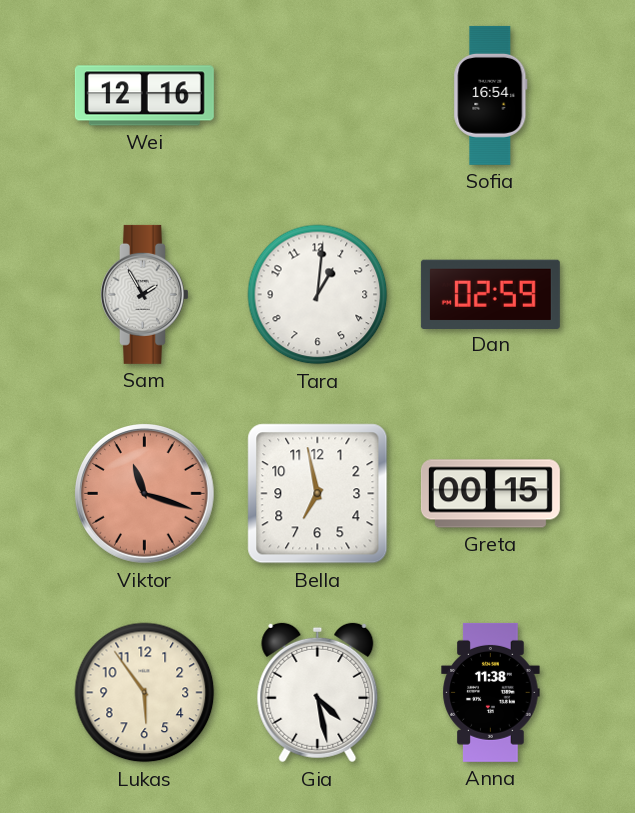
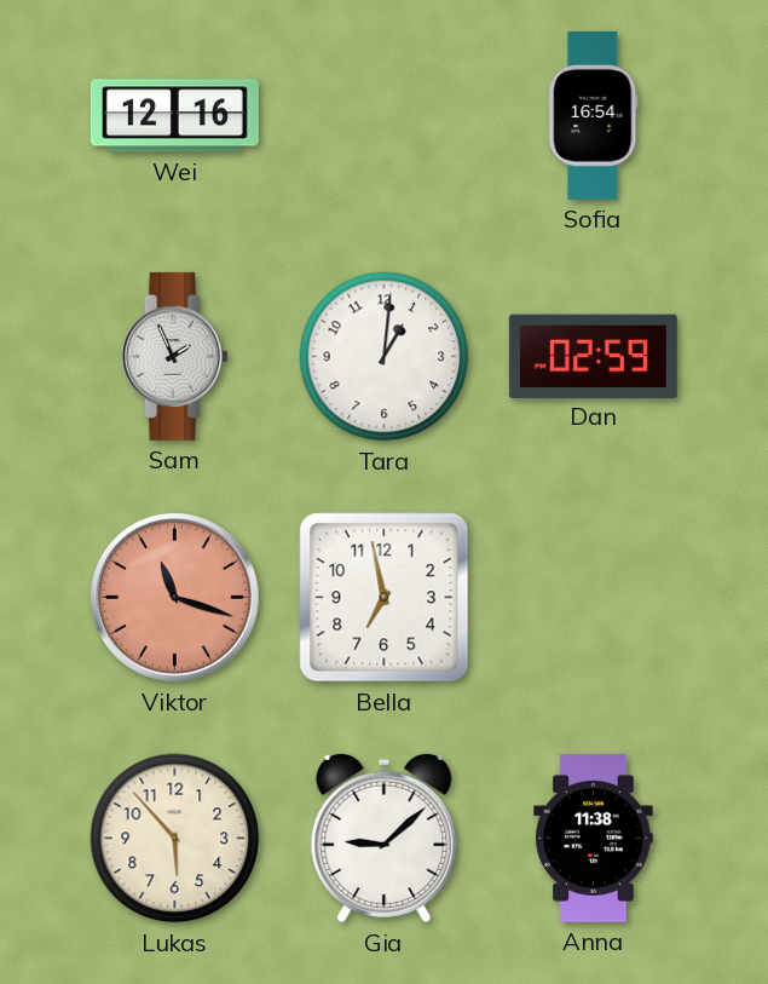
Sam: 1:55 -> 1:56 (175, 356)
Greta: 00:15 -> none (490, 494)
Lukas: 5:54 -> 5:53 (175, 839)
Gia: 4:28 -> 9:08 (385, 839)
